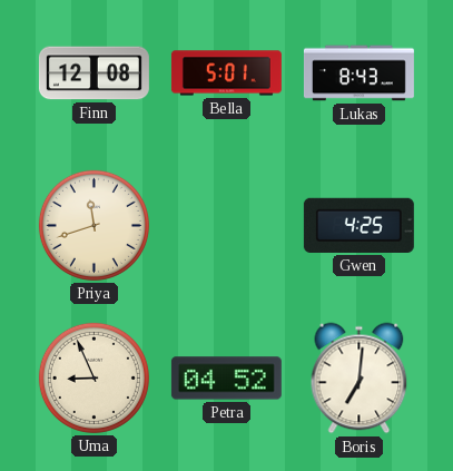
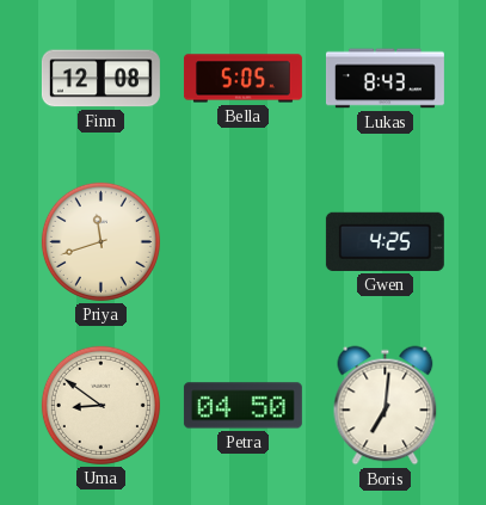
Bella: 5:01 -> 5:05 (242, 79)
Uma: 8:56 -> 8:51 (100, 405)
Petra: 04:52 -> 04:50 (242, 406)
